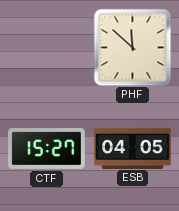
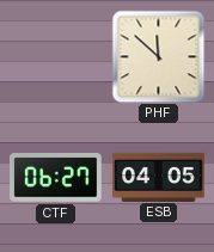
CTF: 15:27 -> 06:27 (56, 178)
